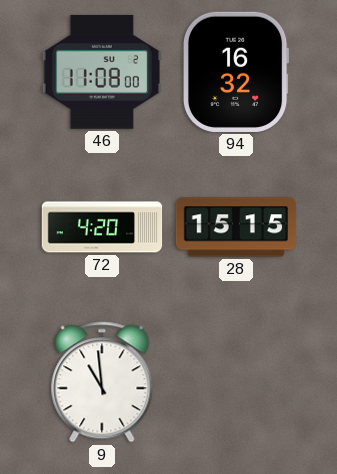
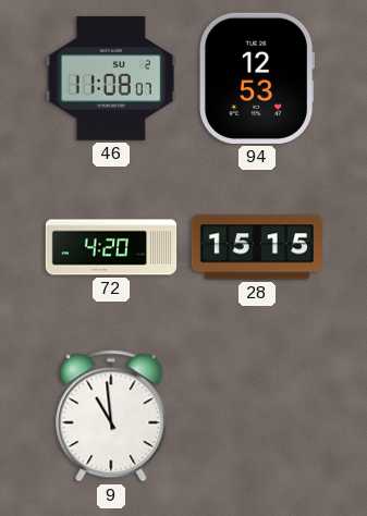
46: 11:08:00 -> 11:08:07 (111, 78)
94: 16:32 -> 12:53 (257, 78)
